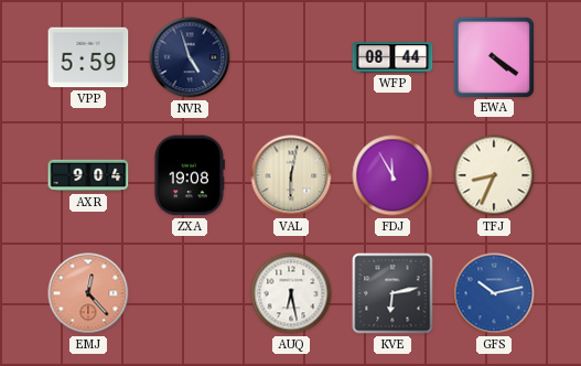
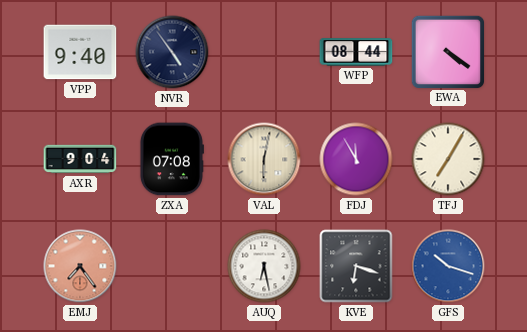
VPP: 5:59 -> 9:40 (80, 52)
NVR: 4:57 -> 4:54 (172, 52)
ZXA: 19:08 -> 07:08 (171, 159)
TFJ: 8:34 -> 7:05 (448, 159)
EMJ: 12:23 -> 7:24 (80, 266)
KVE: 6:13 -> 6:18 (356, 266)
GFS: 10:13 -> 10:18 (448, 266)
